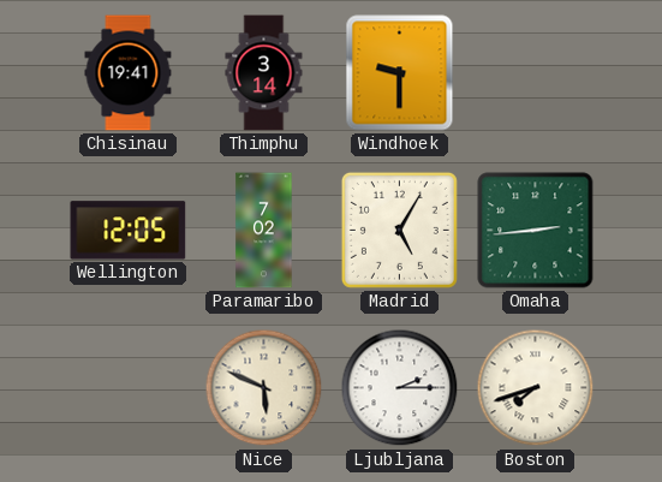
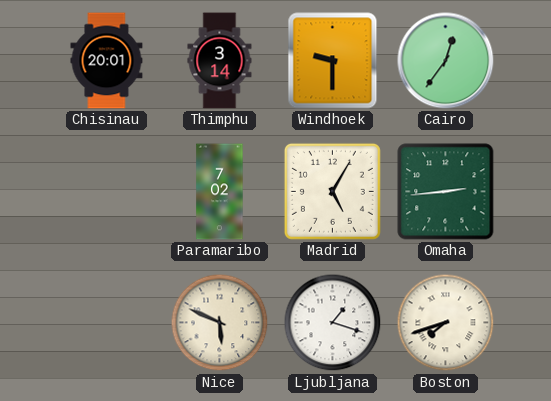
Chisinau: 19:41 -> 20:01 (107, 61)
Cairo: none -> 12:36 (446, 61)
Wellington: 12:05 -> none (129, 231)
Ljubljana: 2:15 -> 1:18 (333, 323)
